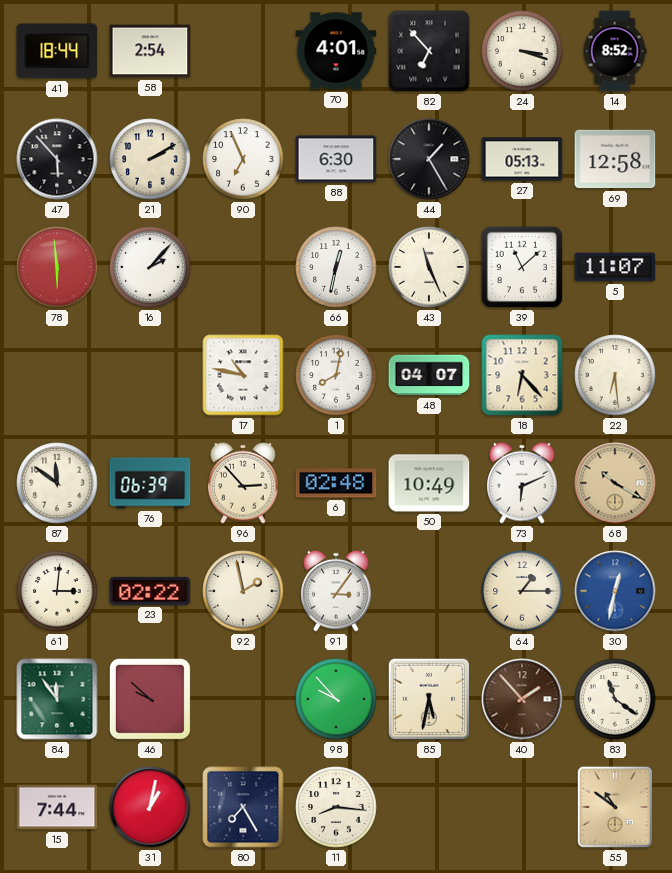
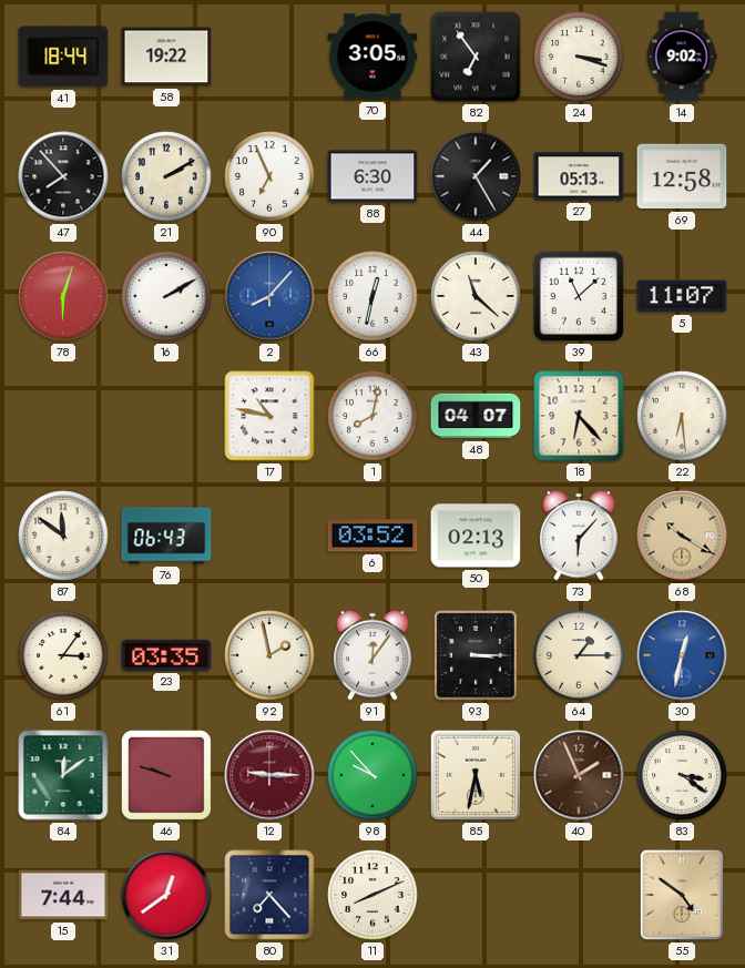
58: 2:54 -> 19:22 (166, 57)
70: 4:01 -> 3:05 (372, 57)
82: 6:53 -> 6:54 (476, 57)
14: 8:52 -> 9:02 (682, 57)
47: 5:53 -> 7:53 (63, 176)
78: 5:59 -> 6:03 (63, 296)
16: 2:07 -> 2:10 (166, 296)
2: none -> 8:07 (269, 296)
43: 11:26 -> 11:22 (476, 296)
76: 06:39 -> 06:43 (166, 536)
96: 2:53 -> none (243, 483)
6: 02:48 -> 03:52 (372, 536)
50: 10:49 -> 02:13 (476, 536)
73: 6:11 -> 6:07 (579, 536)
61: 3:01 -> 3:06 (63, 655)
23: 02:22 -> 03:35 (166, 655)
91: 3:06 -> 12:06 (372, 655)
93: none -> 3:15 (476, 655)
84: 11:54 -> 12:09 (63, 775)
46: 9:52 -> 9:48 (166, 775)
12: none -> 9:15 (269, 775)
40: 1:53 -> 1:56 (579, 775)
83: 11:21 -> 3:21 (682, 775)
31: 1:02 -> 12:39 (166, 895)
80: 7:25 -> 7:23 (269, 895)
11: 8:16 -> 8:11 (372, 895)
55: 10:51 -> 4:51 (682, 895)
